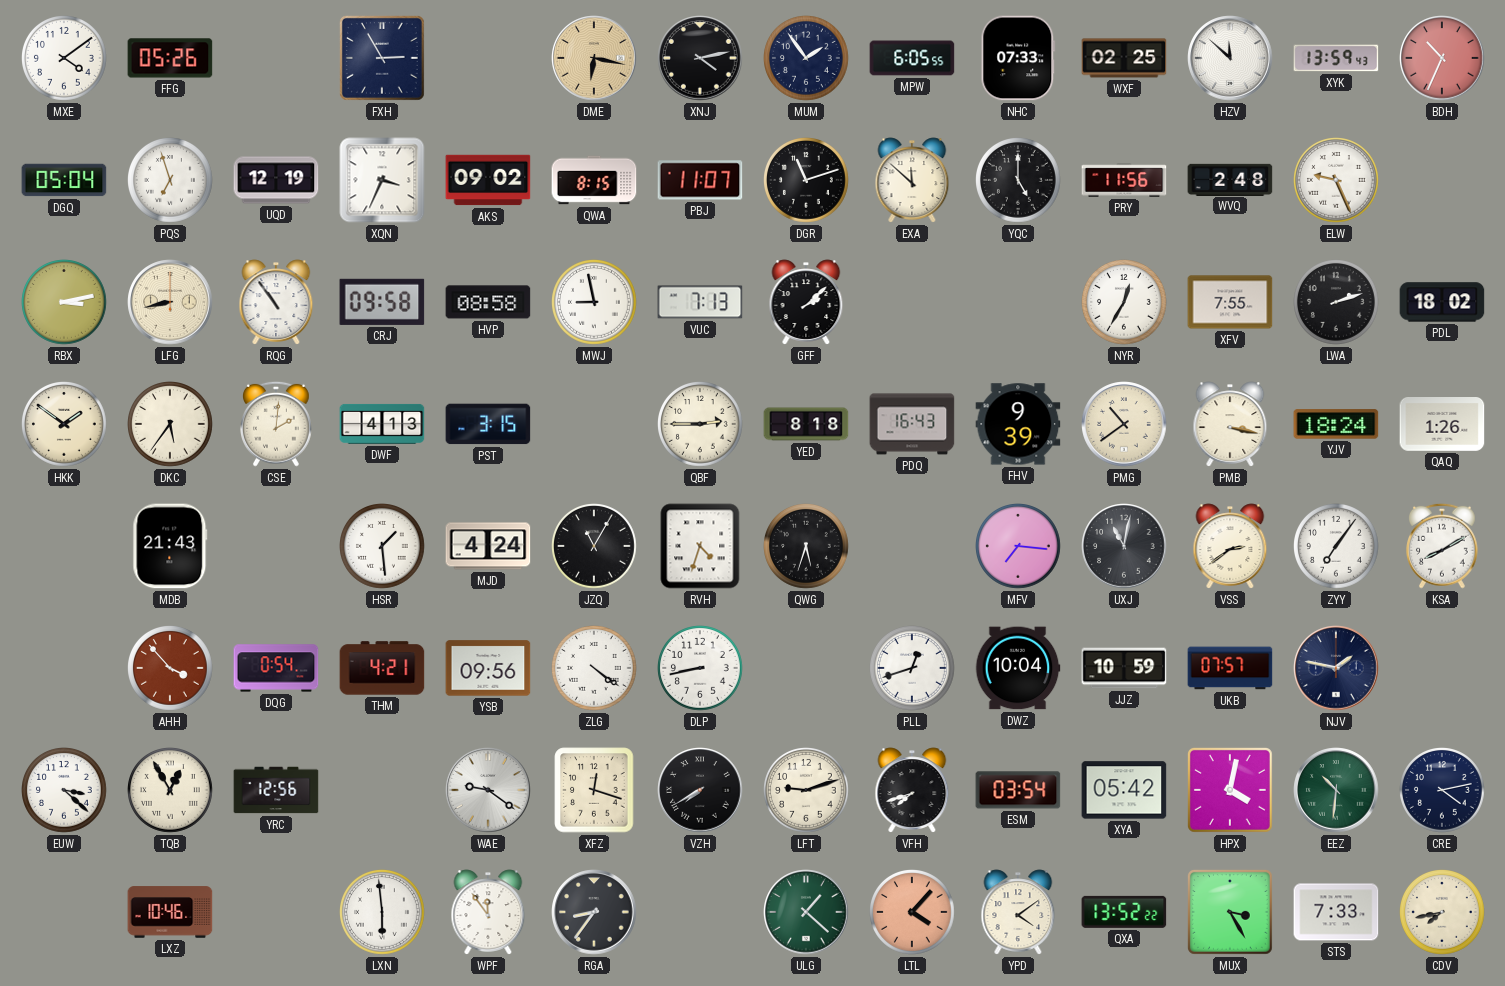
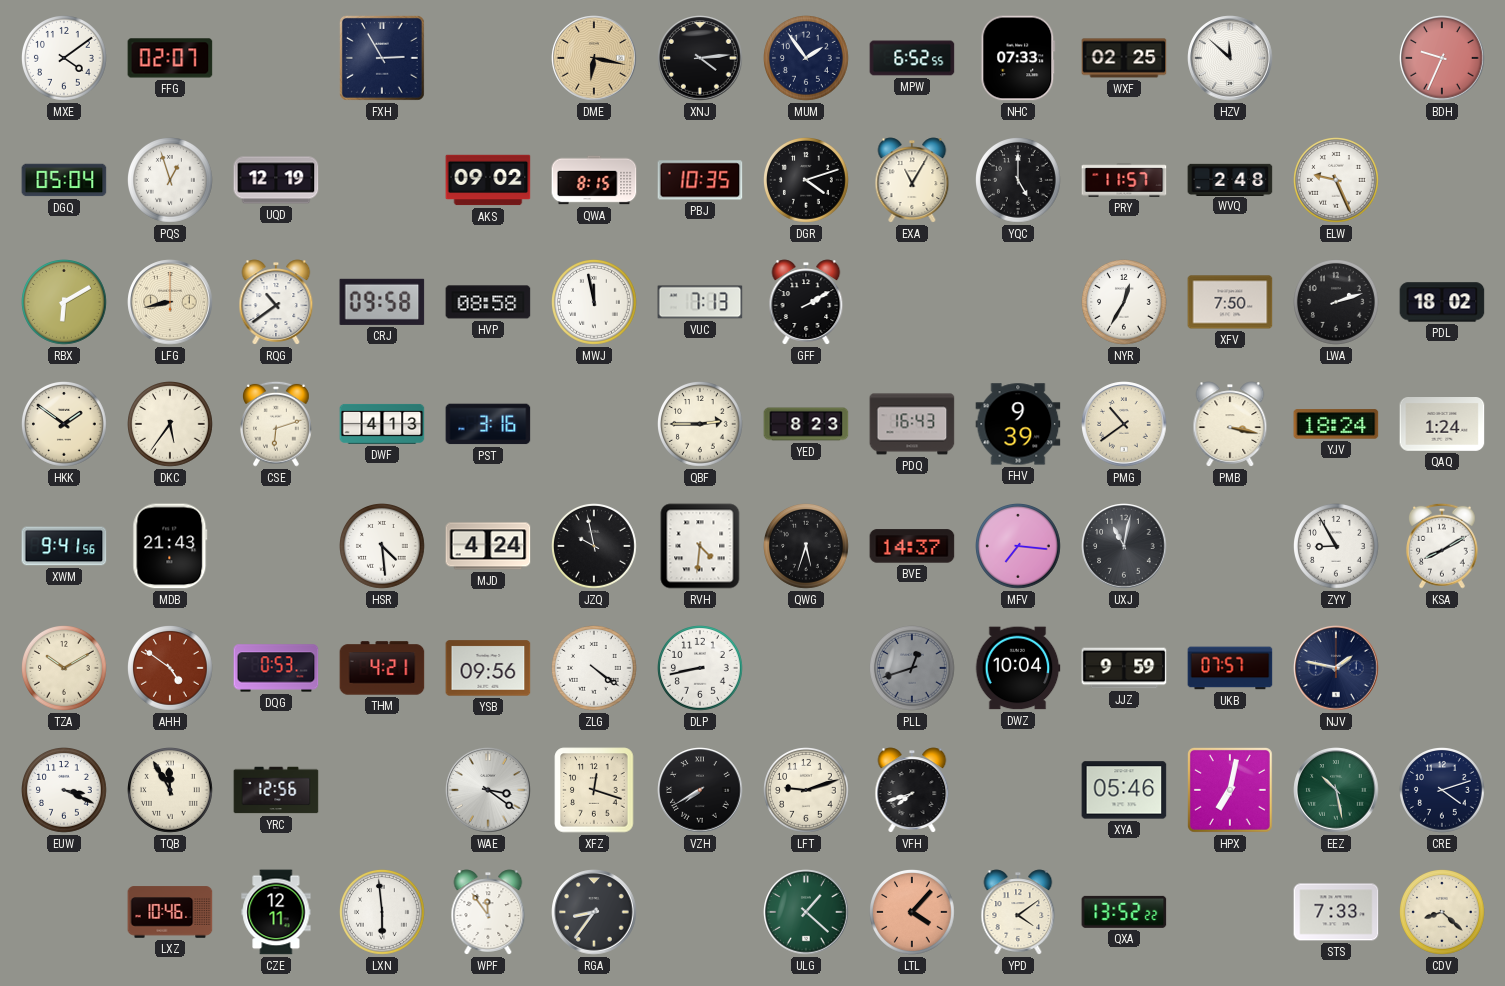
FFG: 05:26 -> 02:07 (170, 58)
XNJ: 4:13 -> 4:14 (700, 58)
MPW: 6:05 -> 6:52 (912, 58)
XYK: 13:59 -> none (1336, 58)
BDH: 10:34 -> 9:34 (1442, 58)
PQS: 6:57 -> 12:57 (171, 181)
XQN: 3:34 -> none (382, 180)
PBJ: 11:07 -> 10:35 (700, 180)
DGR: 11:12 -> 4:12 (807, 181)
EXA: 11:52 -> 11:05 (912, 180)
PRY: 11:56 -> 11:57 (1124, 180)
RBX: 3:13 -> 6:10 (65, 303)
RQG: 10:54 -> 10:39 (276, 302)
MWJ: 8:58 -> 11:58 (595, 303)
GFF: 2:08 -> 2:10 (806, 302)
XFV: 7:55 -> 7:50 (1230, 302)
CSE: 2:01 -> 6:12 (277, 424)
PST: 3:15 -> 3:16 (488, 424)
YED: 8:18 -> 8:23 (806, 424)
QAQ: 1:26 -> 1:24 (1442, 425)
XWM: none -> 9:41 (64, 546)
HSR: 1:29 -> 4:29 (383, 547)
JZQ: 11:05 -> 9:58 (595, 547)
RVH: 4:33 -> 4:31 (700, 546)
BVE: none -> 14:37 (912, 546)
VSS: 2:39 -> none (1230, 546)
ZYY: 7:06 -> 8:55 (1337, 547)
TZA: none -> 10:10 (65, 669)
AHH: 3:53 -> 4:51 (171, 669)
DQG: 0:54 -> 0:53 (276, 668)
PLL dial: white -> grey (913, 669)
JJZ: 10:59 -> 9:59 (1124, 668)
EUW: 3:22 -> 3:19 (65, 791)
TQB: 12:55 -> 11:55 (171, 791)
WAE: 9:21 -> 3:21 (488, 790)
ESM: 03:54 -> none (1018, 790)
XYA: 05:42 -> 05:46 (1124, 790)
HPX: 4:02 -> 7:02 (1230, 790)
EEZ: 10:31 -> 10:28 (1336, 790)
CRE: 4:13 -> 4:12 (1443, 791)
CZE: none -> 12:11 (276, 912)
MUX: 3:25 -> none (1230, 912)
CDV: 7:43 -> 8:22 (1443, 913)
